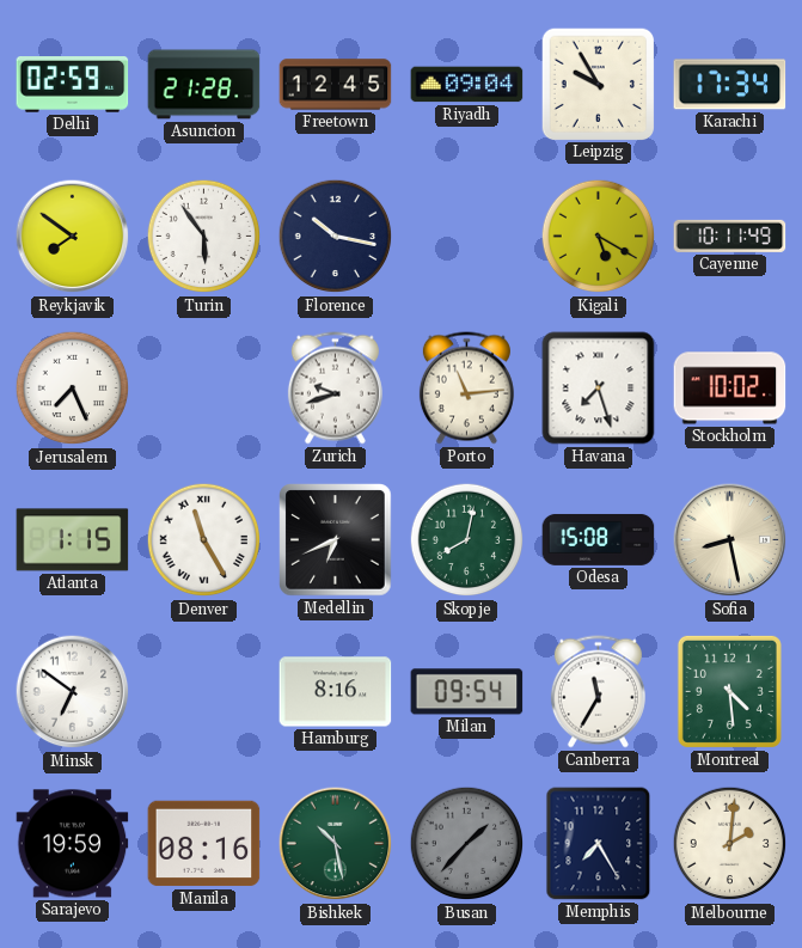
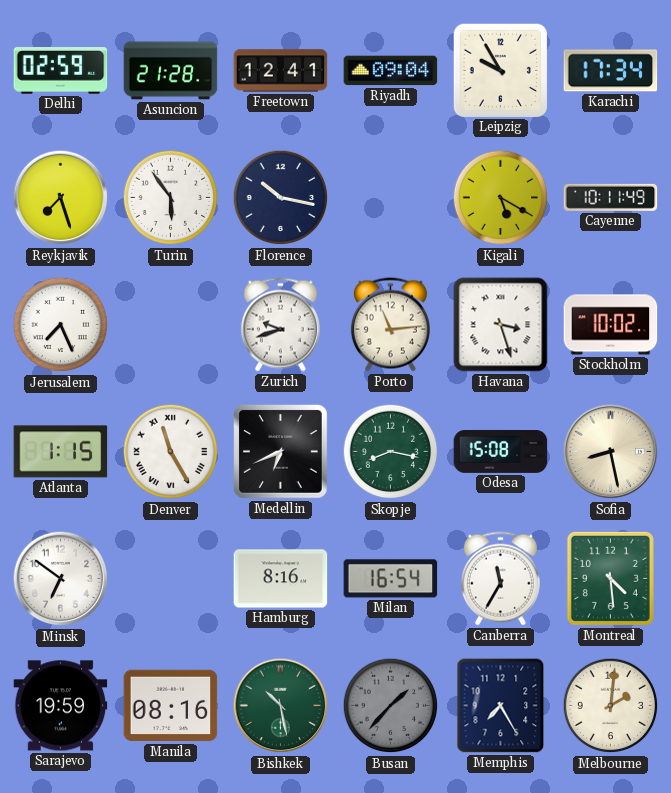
Freetown: 12:45 -> 12:41 (281, 71)
Reykjavik: 7:51 -> 7:27 (61, 198)
Havana: 7:27 -> 3:27 (501, 325)
Skopje: 8:02 -> 8:17 (391, 452)
Milan: 09:54 -> 16:54 (391, 579)
